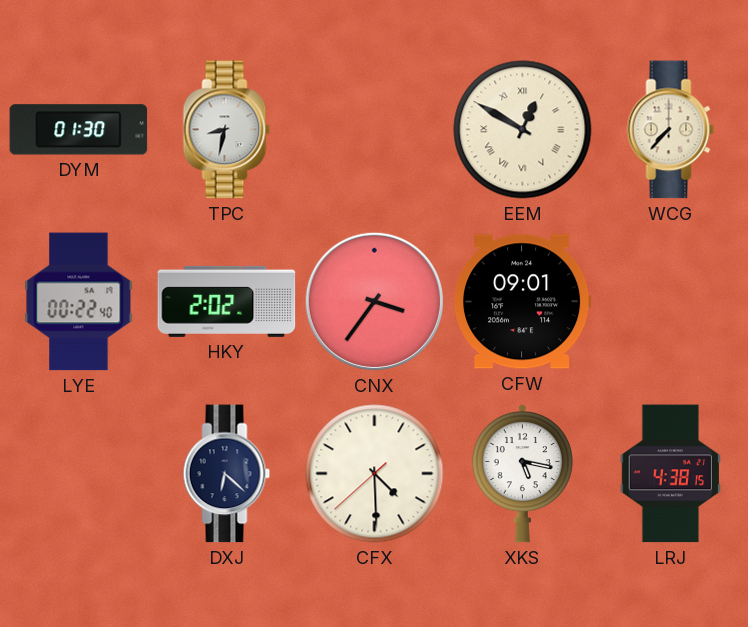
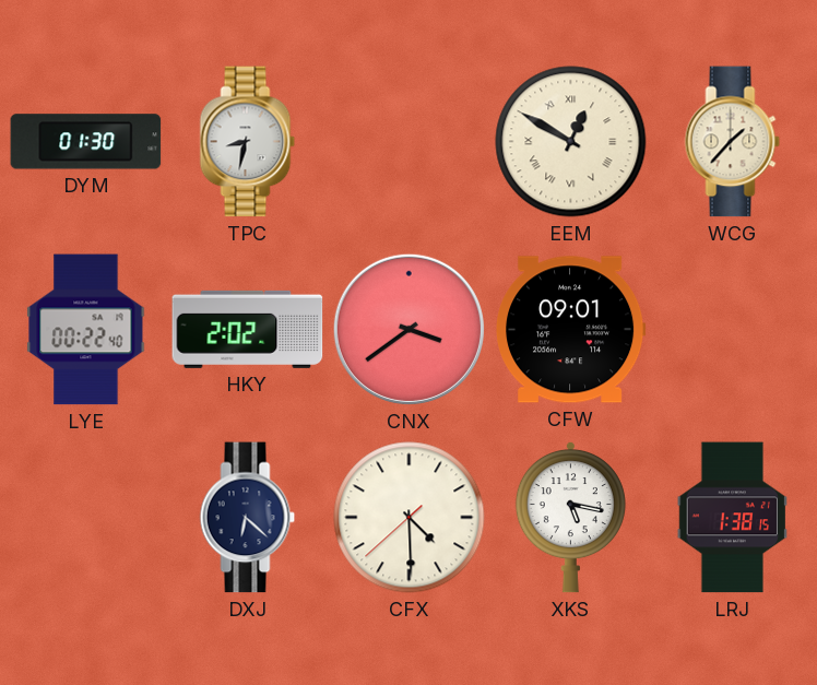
WCG: 7:37 -> 1:37 (733, 142)
CNX: 3:36 -> 3:39 (408, 329)
LRJ: 4:38 -> 1:38 (732, 518)
